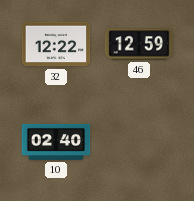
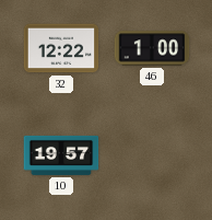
46: 12:59 -> 1:00 (152, 48)
10: 02:40 -> 19:57 (61, 155)
